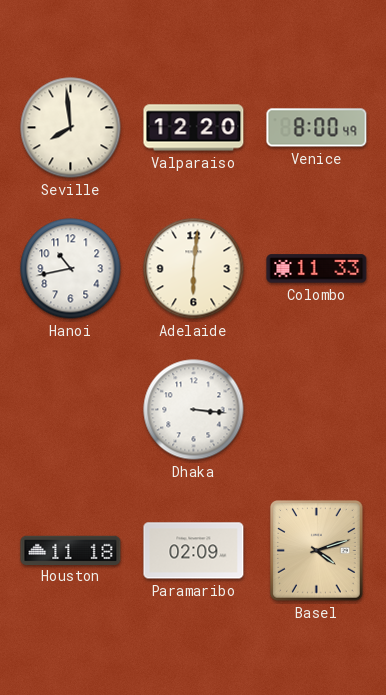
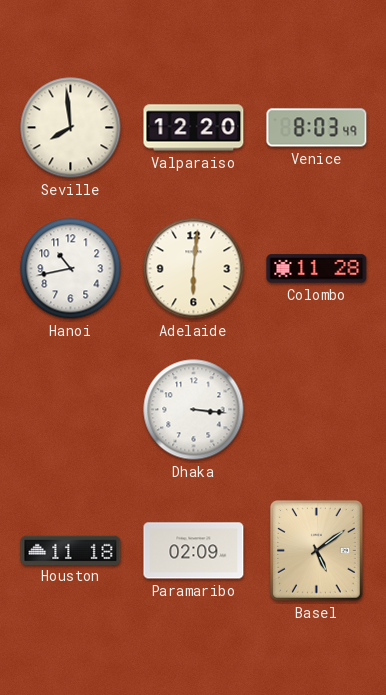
Venice: 8:00 -> 8:03 (317, 128)
Colombo: 11:33 -> 11:28 (317, 269)
Basel: 4:12 -> 5:09 (317, 551)
